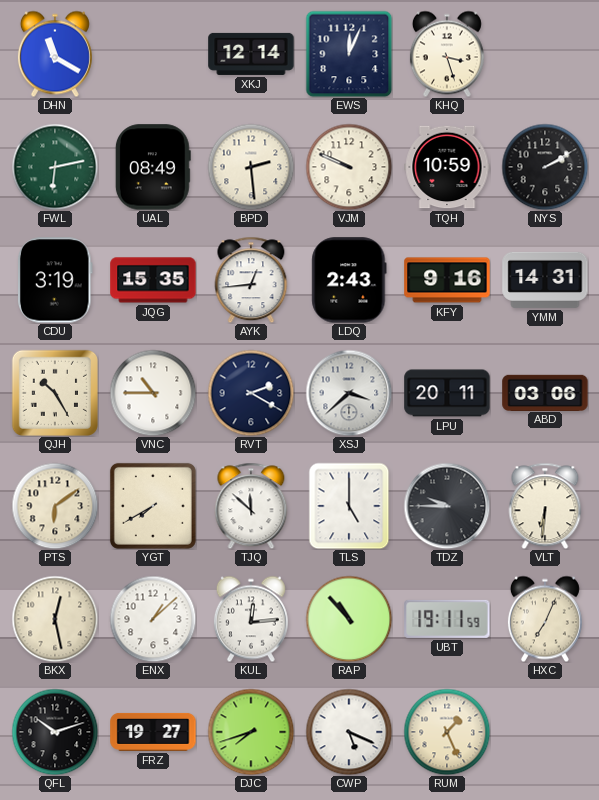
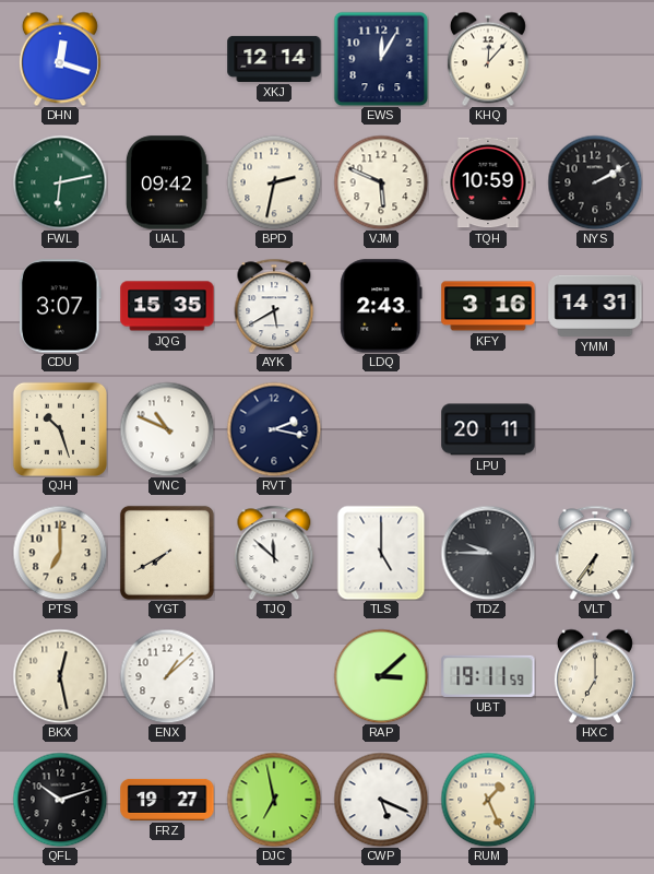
DHN: 11:20 -> 12:18 (60, 59)
EWS: 12:04 -> 12:05 (381, 59)
KHQ: 3:27 -> 12:07 (488, 59)
UAL: 08:49 -> 09:42 (167, 182)
BPD: 2:29 -> 2:32 (274, 182)
VJM: 9:49 -> 5:49 (381, 182)
CDU: 3:19 -> 3:07 (61, 306)
AYK: 12:44 -> 5:40 (274, 306)
KFY: 9:16 -> 3:16 (488, 306)
QJH: 10:25 -> 10:27 (60, 429)
VNC: 10:45 -> 10:49 (167, 429)
RVT: 2:20 -> 2:17 (274, 429)
XSJ: 3:38 -> none (349, 393)
ABD: 03:06 -> none (545, 392)
PTS: 6:09 -> 7:00 (60, 553)
VLT: 6:31 -> 6:36 (595, 553)
KUL: 12:14 -> none (251, 619)
RAP: 10:53 -> 3:08 (381, 676)
HXC: 7:04 -> 7:00 (595, 676)
DJC: 7:42 -> 6:58 (274, 800)
